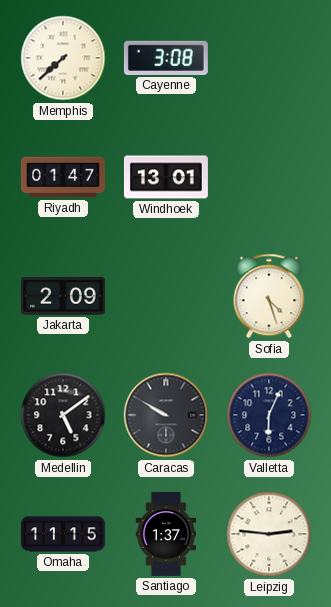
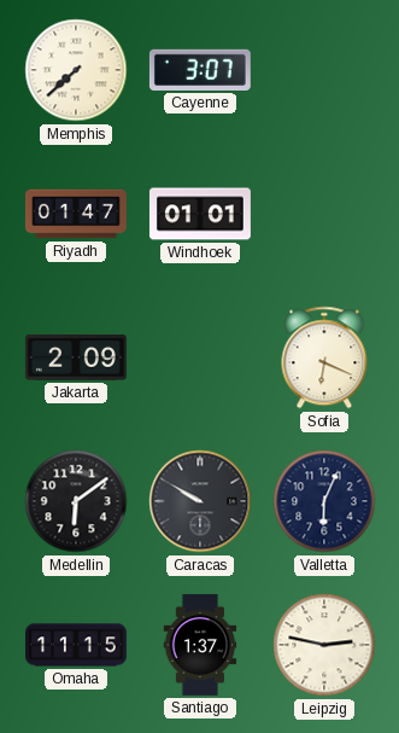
Cayenne: 3:08 -> 3:07 (200, 70)
Windhoek: 13:01 -> 01:01 (200, 214)
Sofia: 4:27 -> 6:19 (324, 357)
Medellin: 5:09 -> 6:09 (76, 501)
Leipzig: 2:46 -> 2:47 (324, 645)
